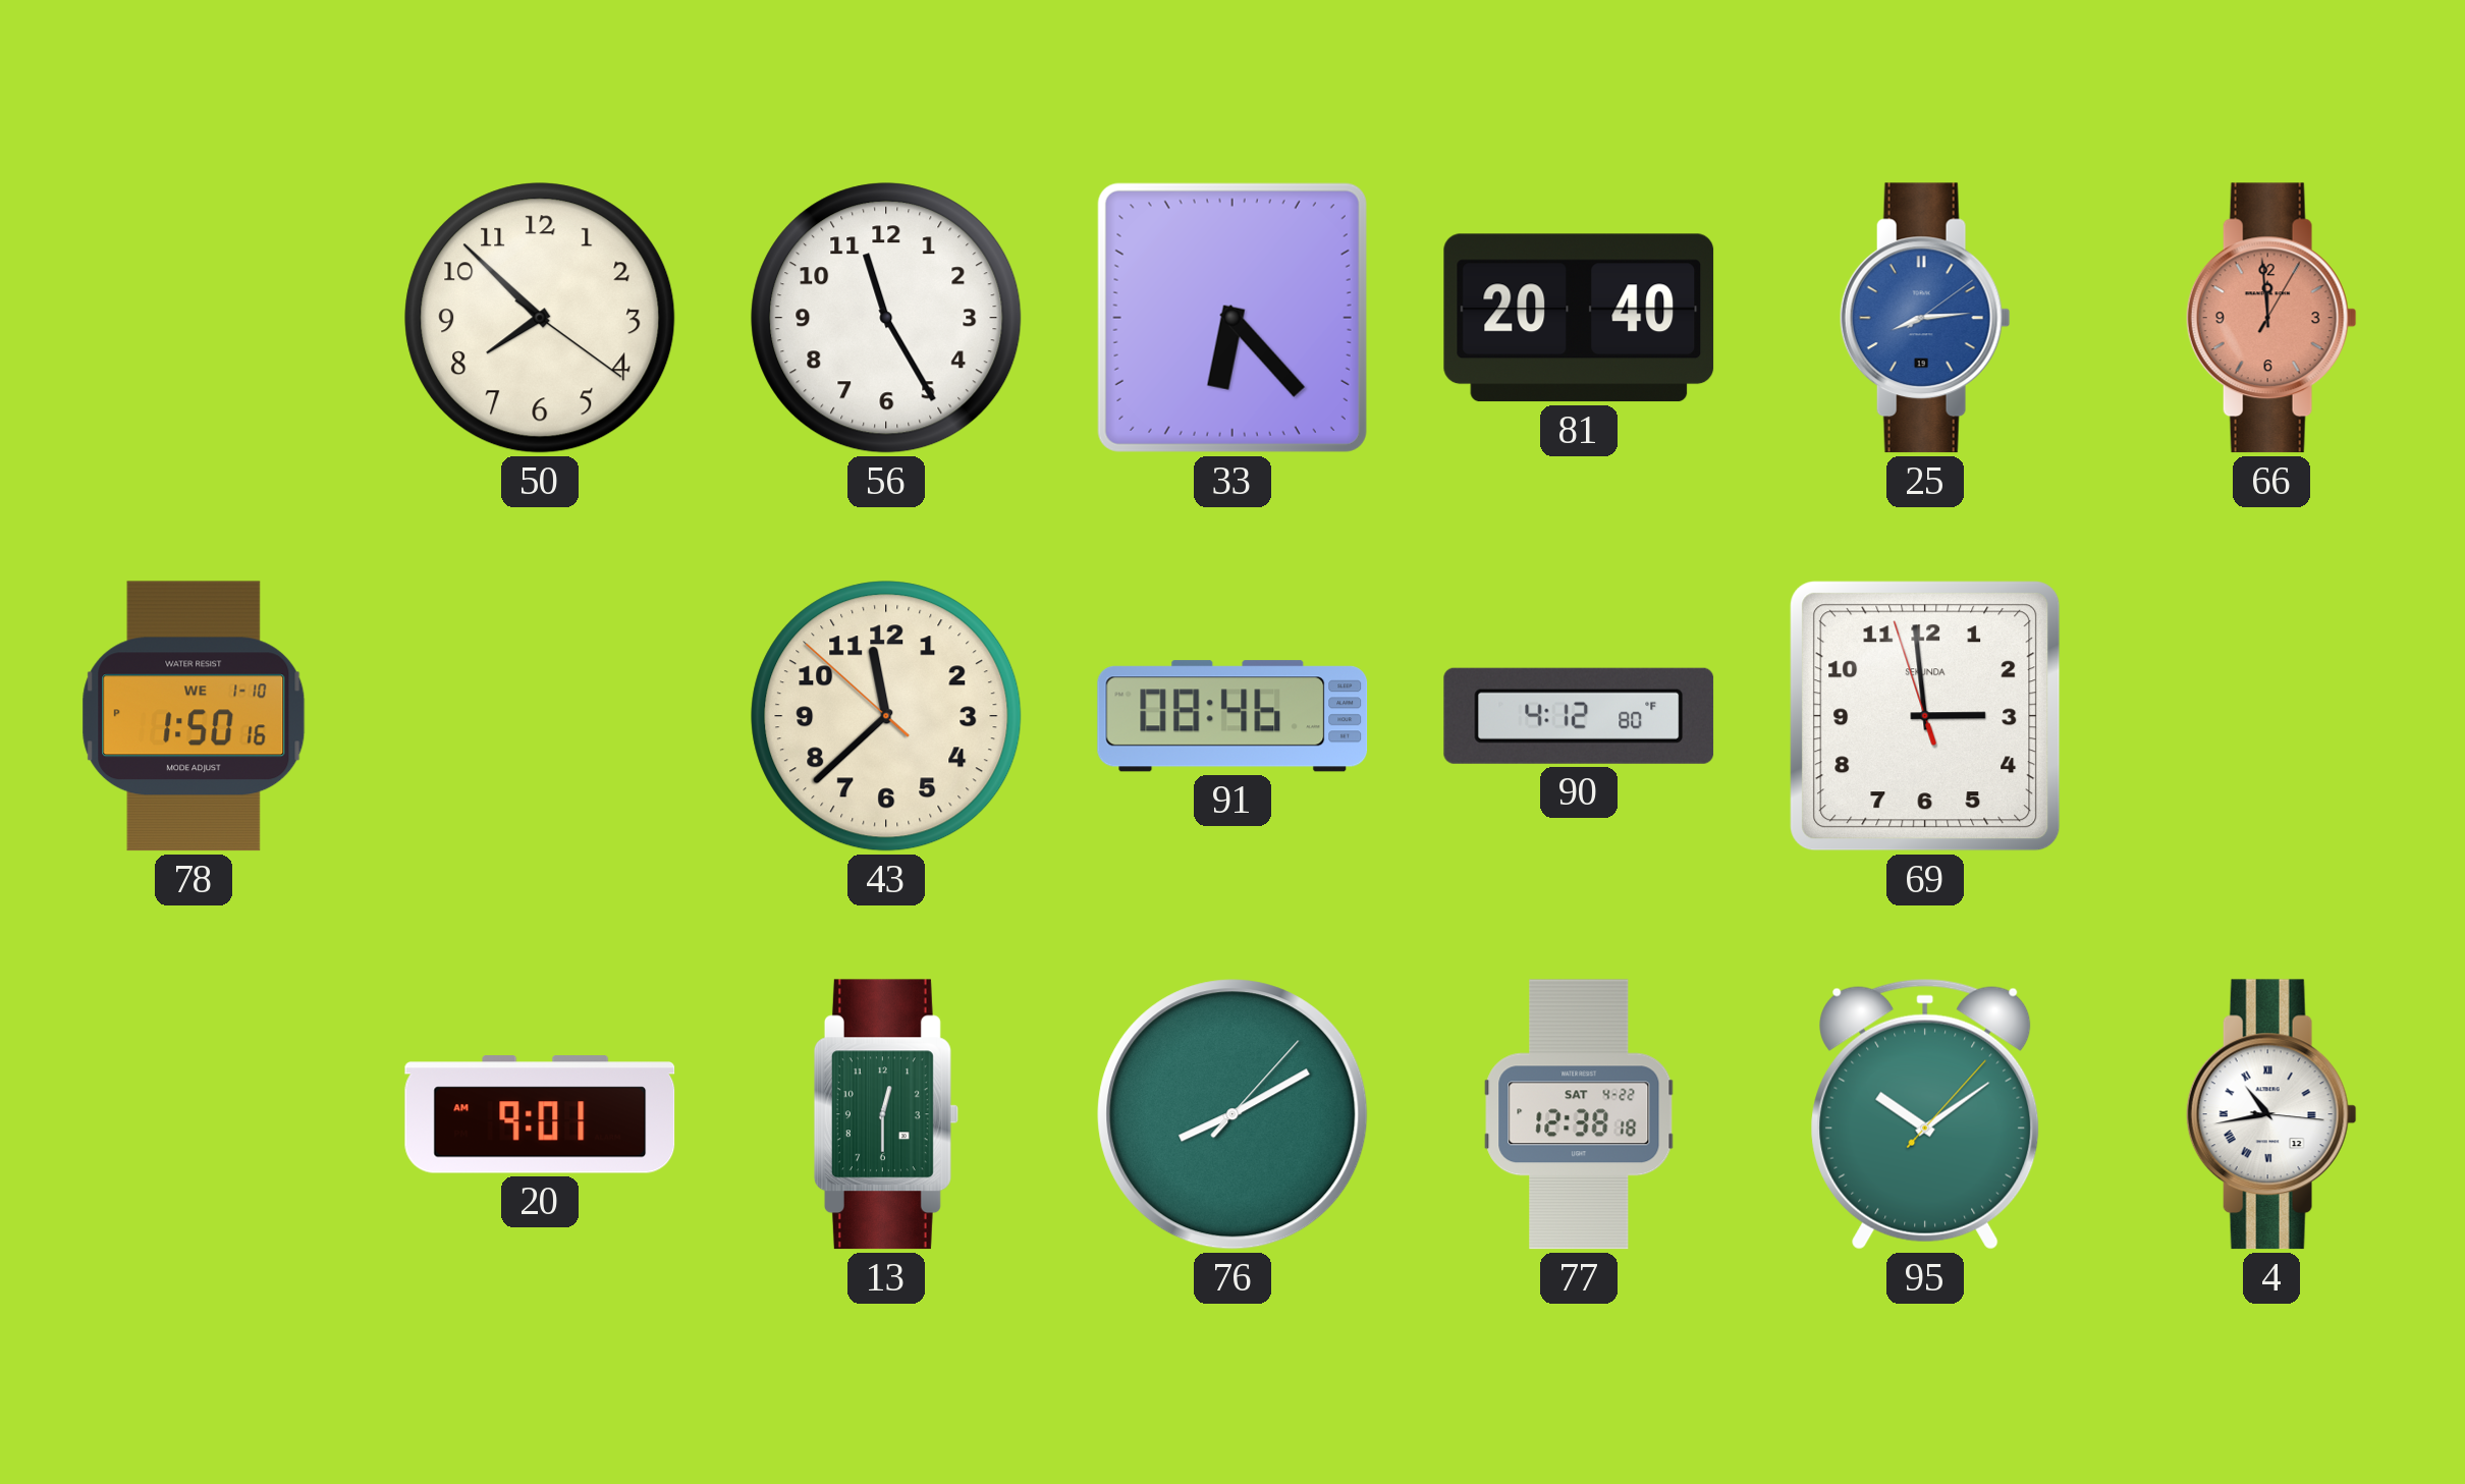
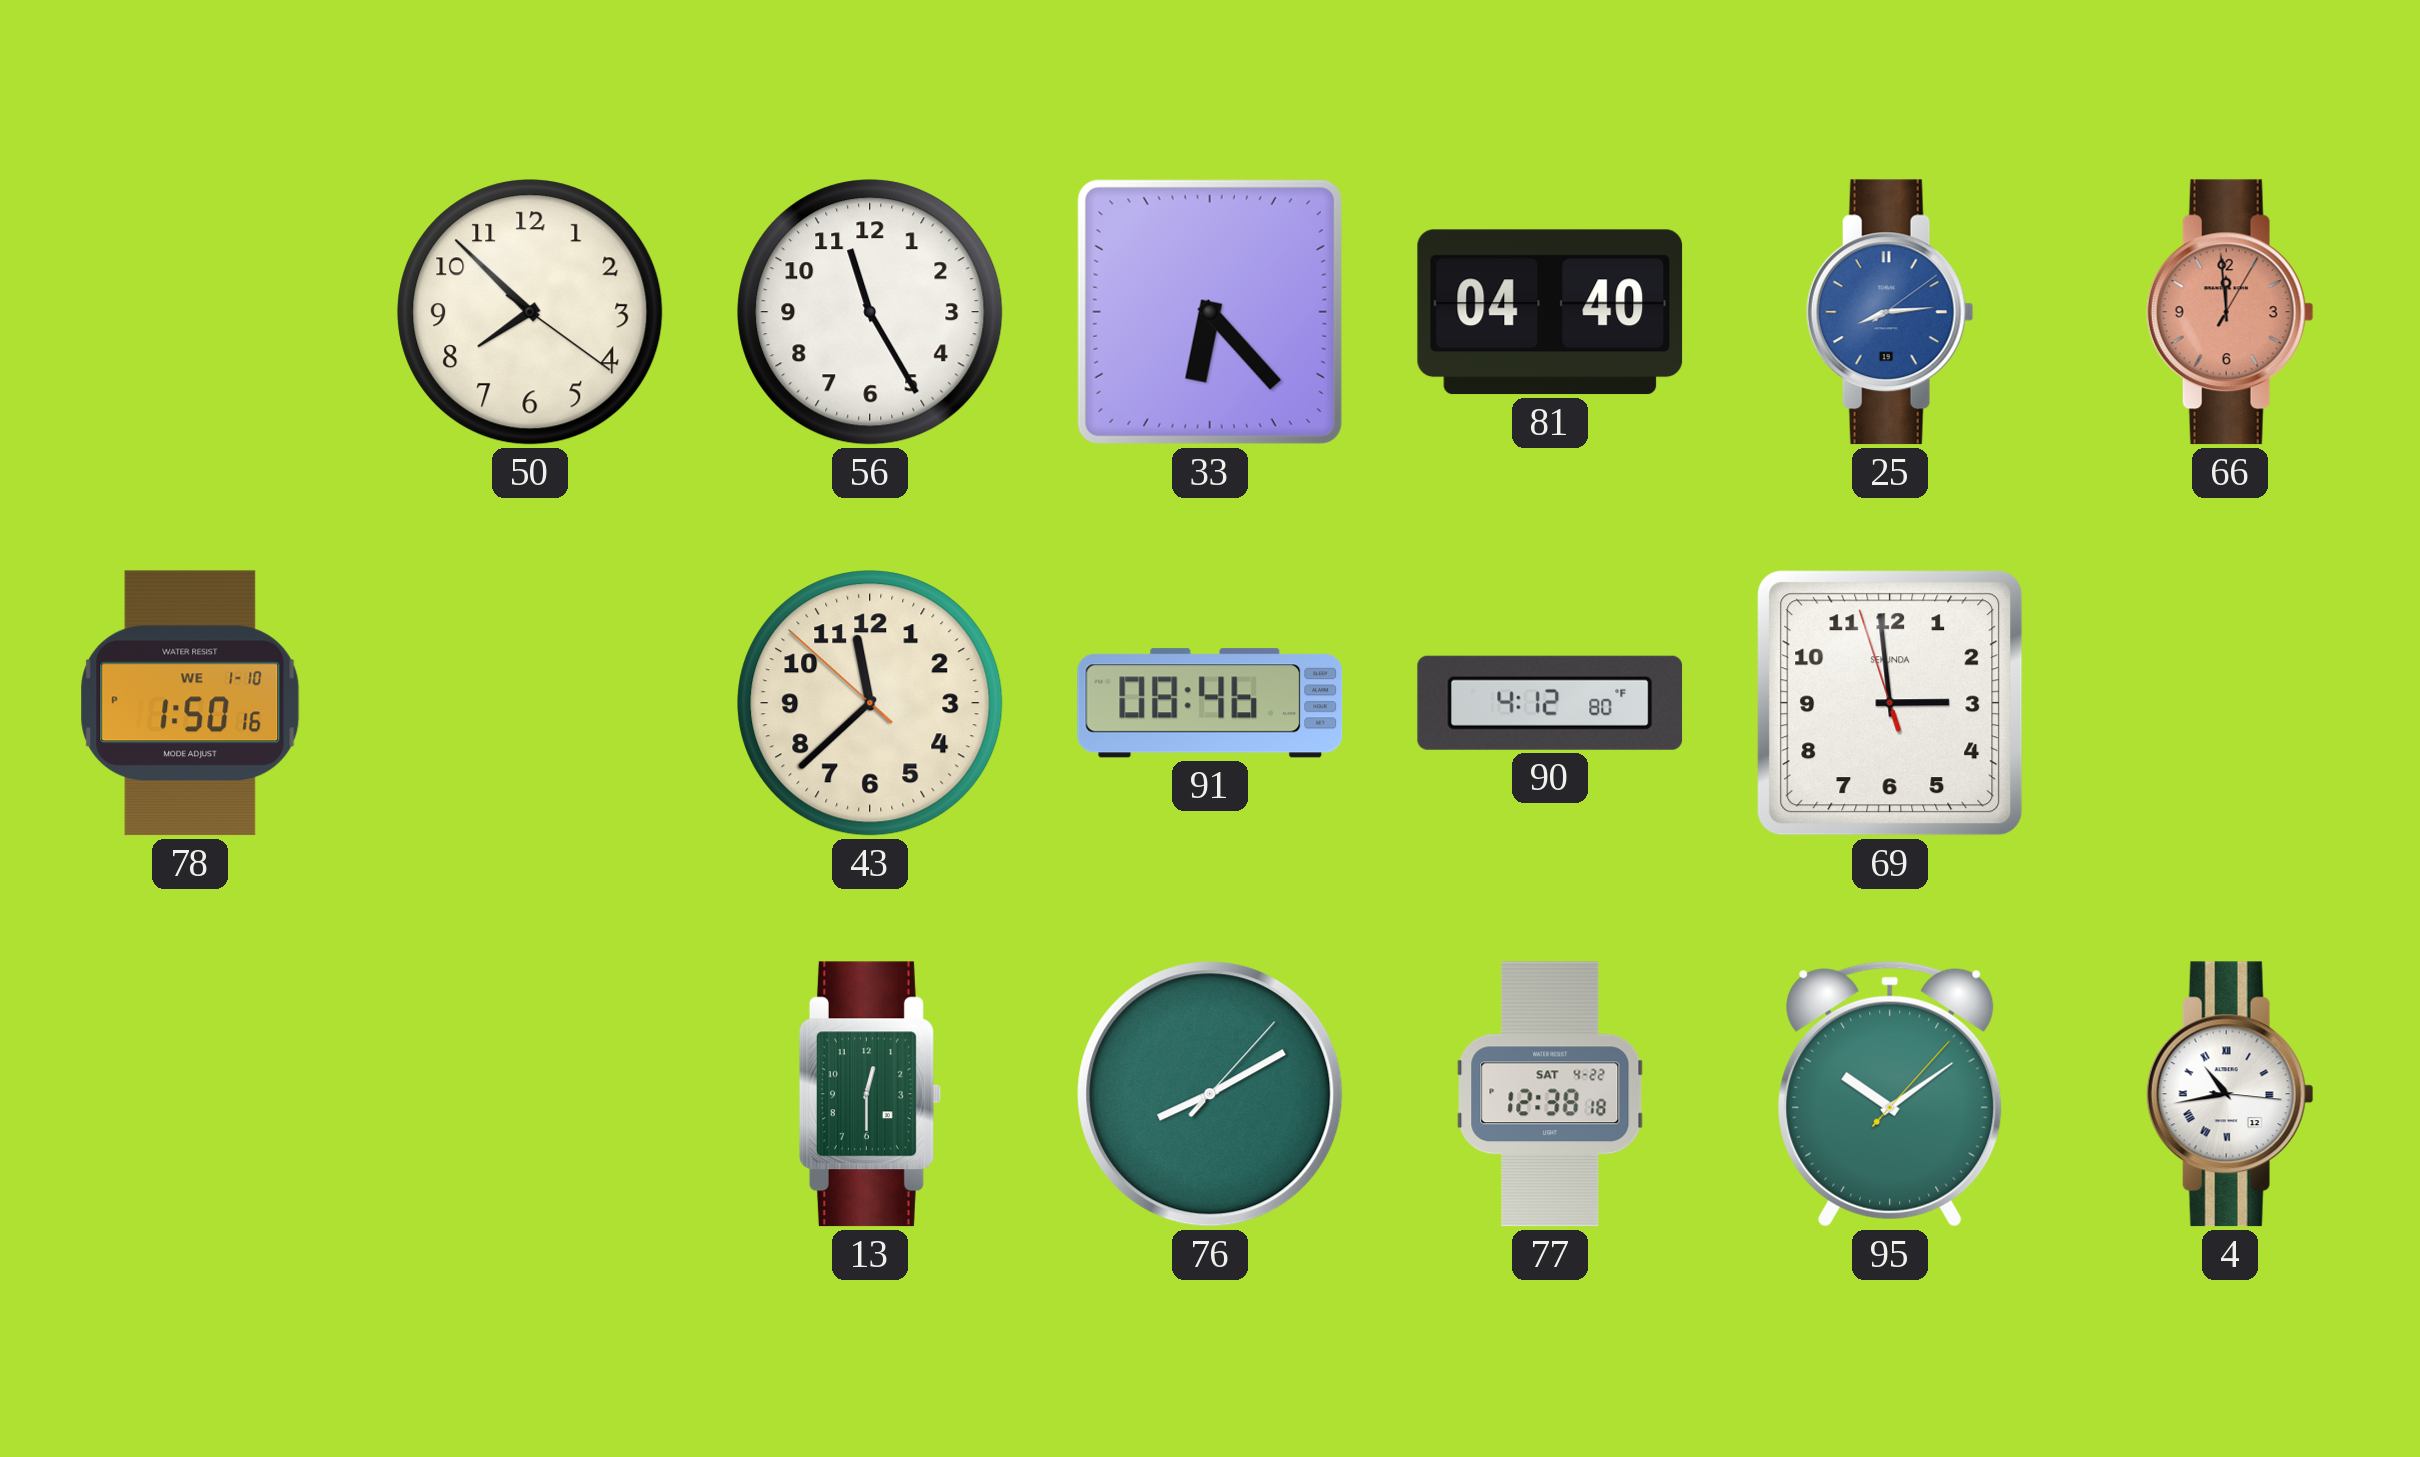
81: 20:40 -> 04:40 (1550, 312)
20: 9:01 -> none (540, 1114)
